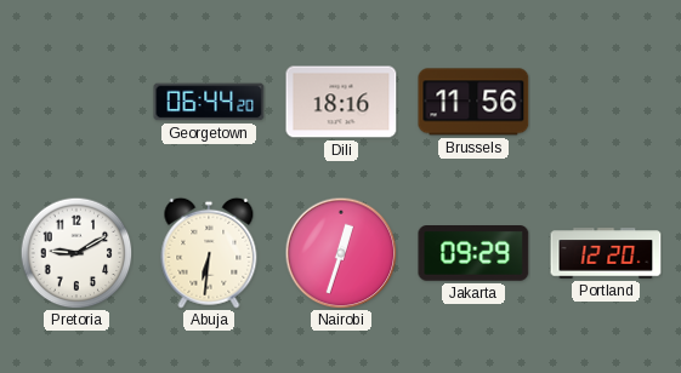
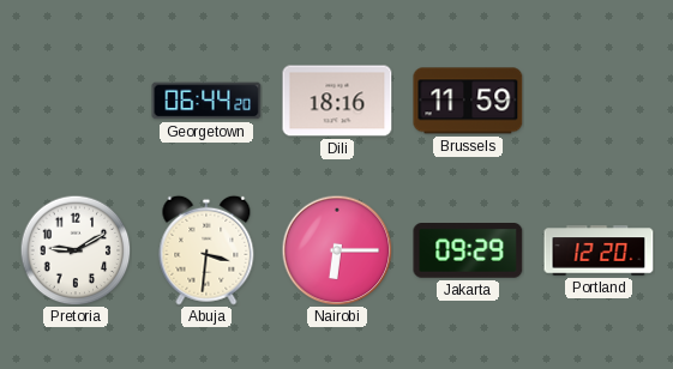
Brussels: 11:56 -> 11:59 (468, 101)
Abuja: 6:31 -> 3:31 (206, 250)
Nairobi: 12:33 -> 6:15 (337, 250)
